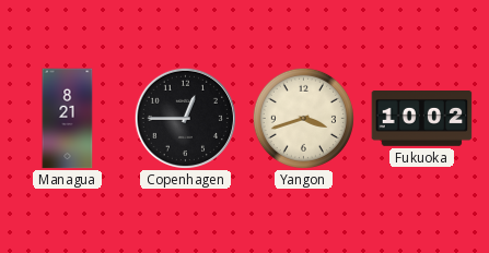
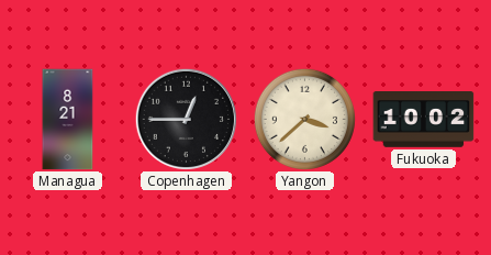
Yangon: 3:42 -> 3:38 (304, 119)
